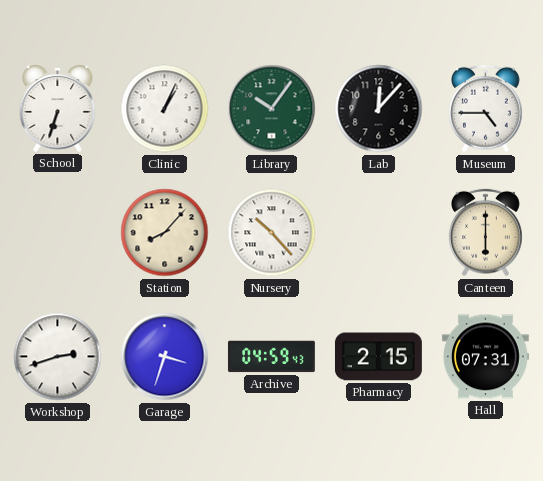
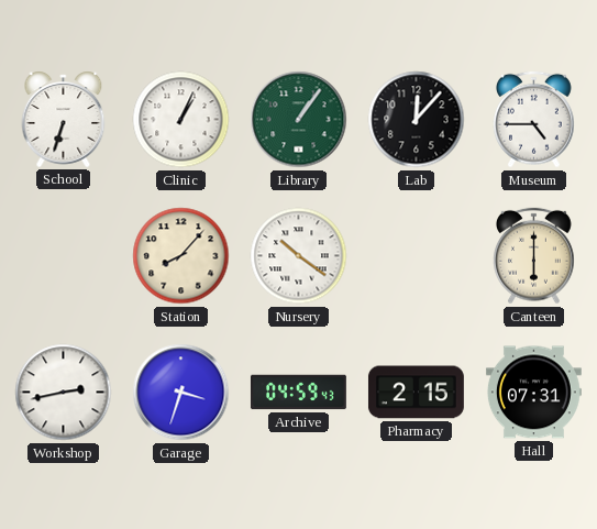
Library: 10:06 -> 1:06 (299, 120)
Nursery: 10:23 -> 10:21 (299, 256)
Workshop: 2:42 -> 2:43 (64, 393)
